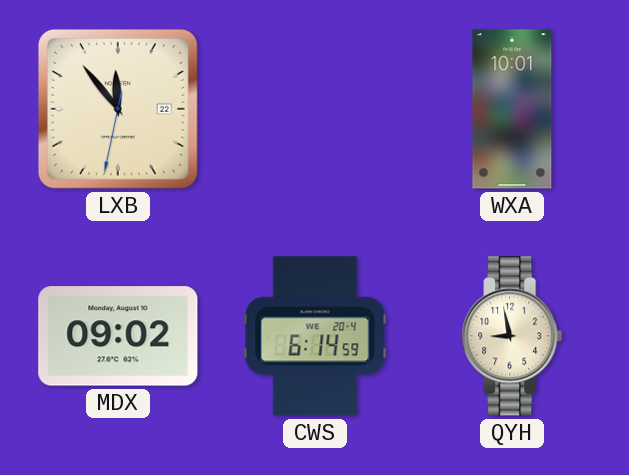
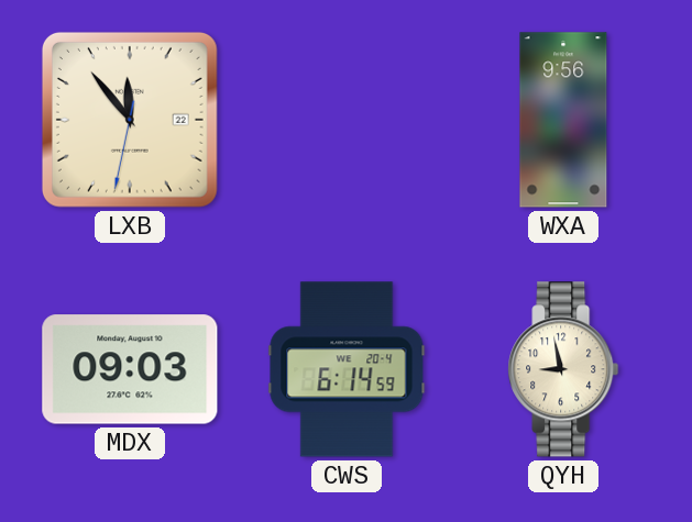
WXA: 10:01 -> 9:56 (563, 120)
MDX: 09:02 -> 09:03 (130, 369)
